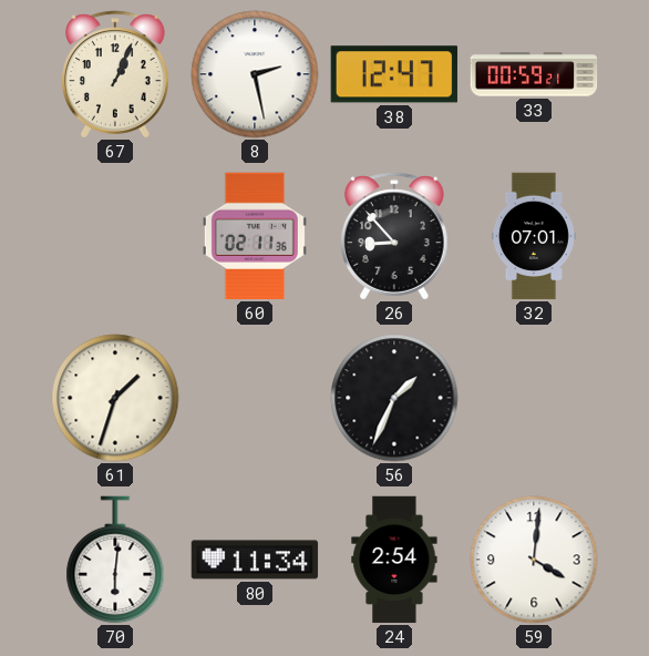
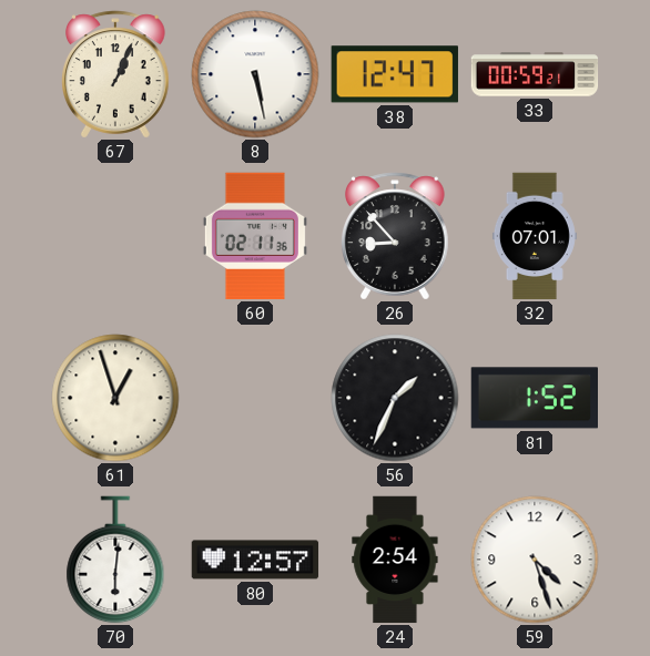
8: 2:28 -> 5:28 (255, 74)
61: 1:33 -> 12:57 (115, 398)
81: none -> 1:52 (534, 398)
80: 11:34 -> 12:57 (255, 560)
59: 4:01 -> 4:27 (535, 560)
